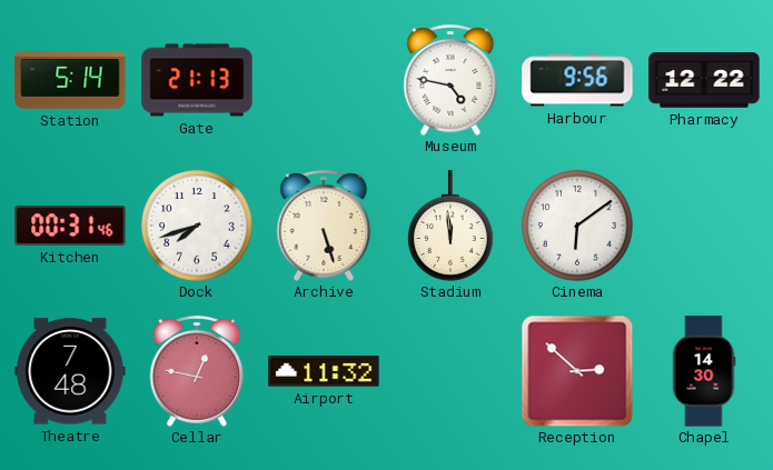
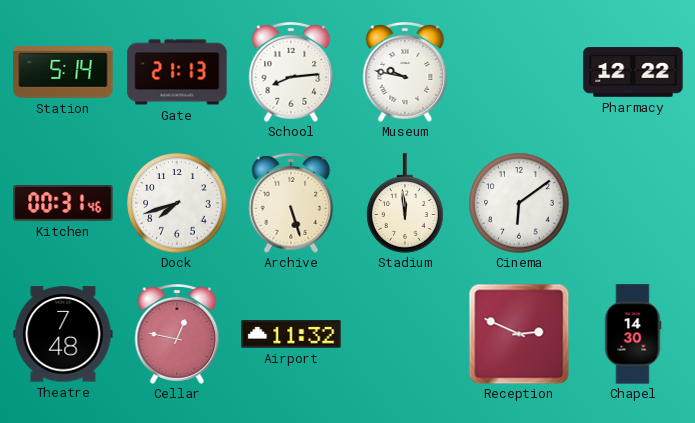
School: none -> 8:14 (291, 73)
Museum: 4:47 -> 9:47 (405, 73)
Harbour: 9:56 -> none (577, 80)
Reception: 2:52 -> 2:49 (519, 334)
